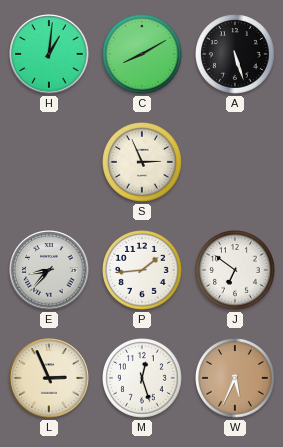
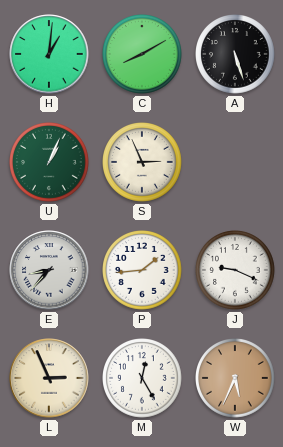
U: none -> 1:04 (50, 163)
J: 6:51 -> 9:19 (236, 271)
M: 12:27 -> 12:25 (143, 379)
